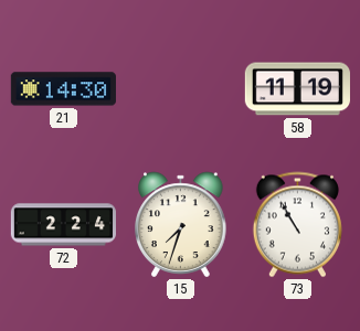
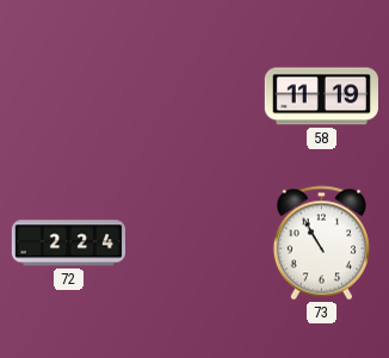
21: 14:30 -> none (63, 89)
15: 7:33 -> none (181, 225)
